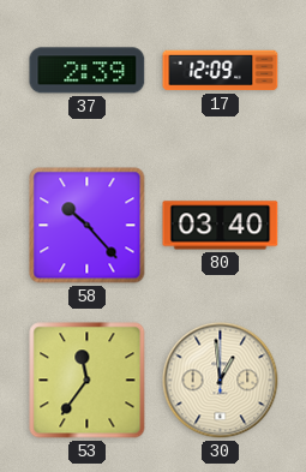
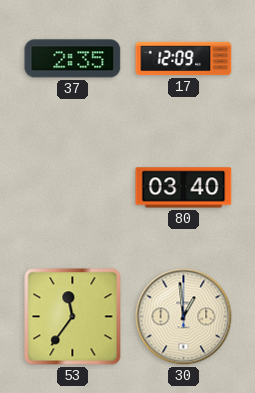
37: 2:39 -> 2:35 (73, 59)
58: 10:23 -> none (88, 226)
